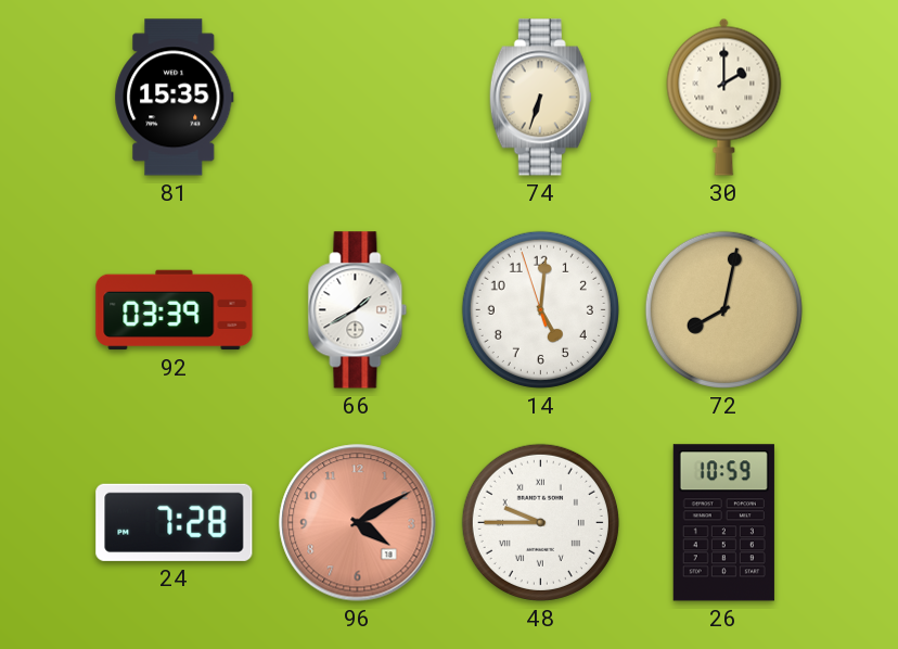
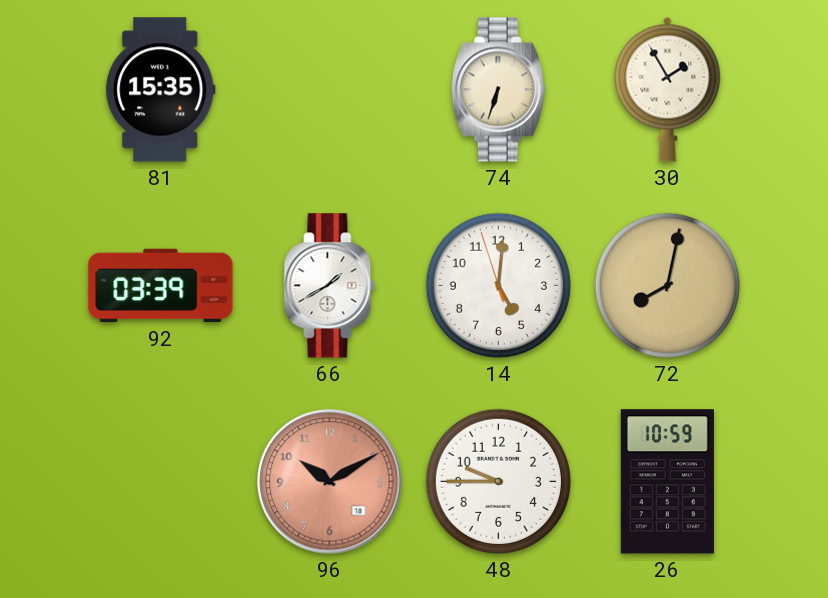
30: 2:00 -> 1:55 (668, 89)
24: 7:28 -> none (175, 522)
96: 4:10 -> 10:10 (330, 482)
48 numerals: Roman -> Arabic (498, 481)
